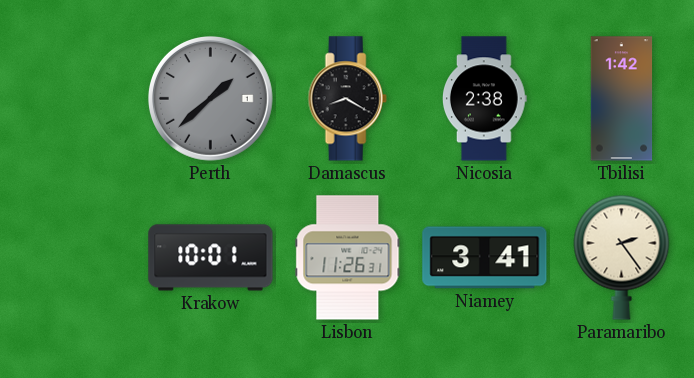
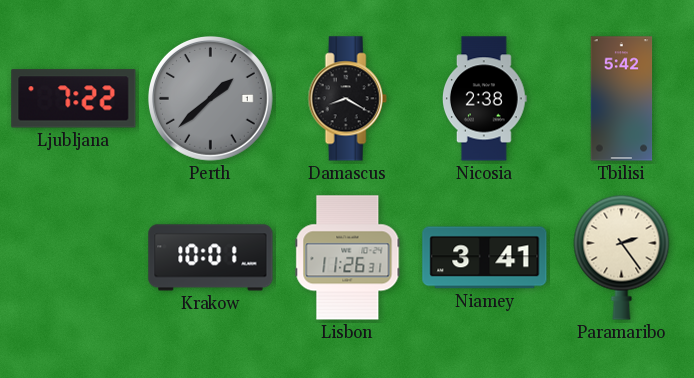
Ljubljana: none -> 7:22 (74, 99)
Tbilisi: 1:42 -> 5:42 (622, 99)
